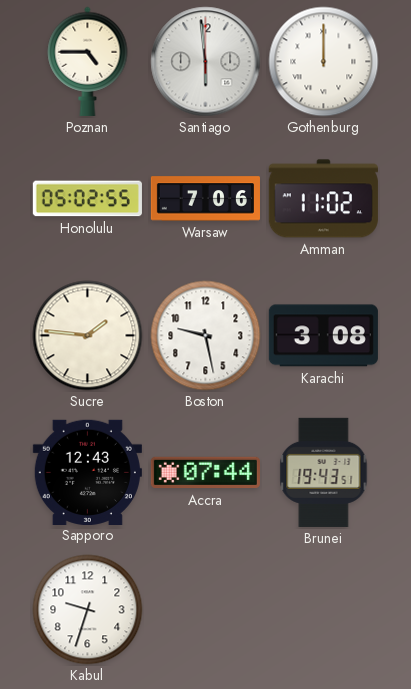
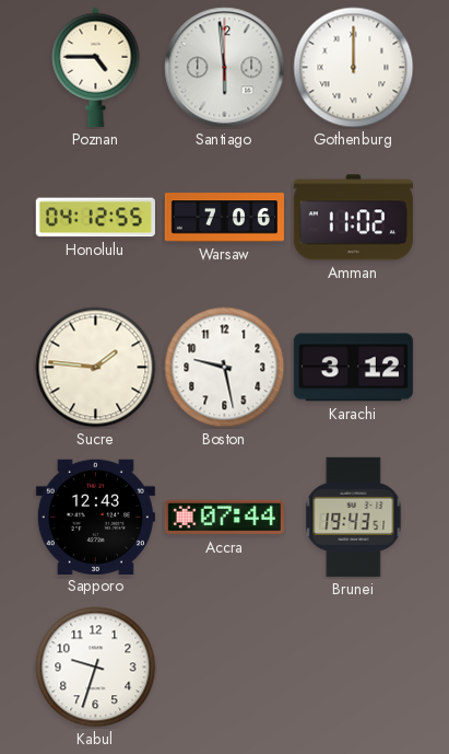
Honolulu: 05:02 -> 04:12 (95, 218)
Karachi: 3:08 -> 3:12 (353, 368)
